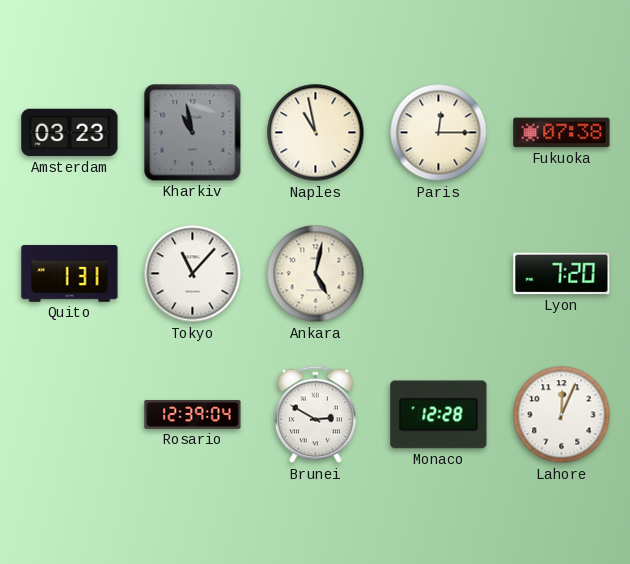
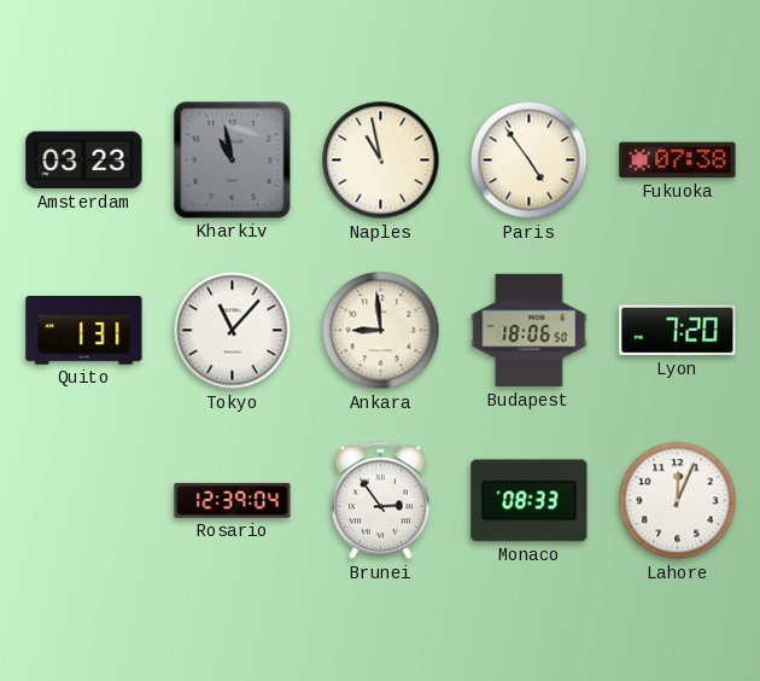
Paris: 12:15 -> 4:54 (530, 161)
Ankara: 5:02 -> 8:59 (381, 331)
Budapest: none -> 18:06 (530, 331)
Brunei: 2:50 -> 2:54 (381, 501)
Monaco: 12:28 -> 08:33 (530, 501)
